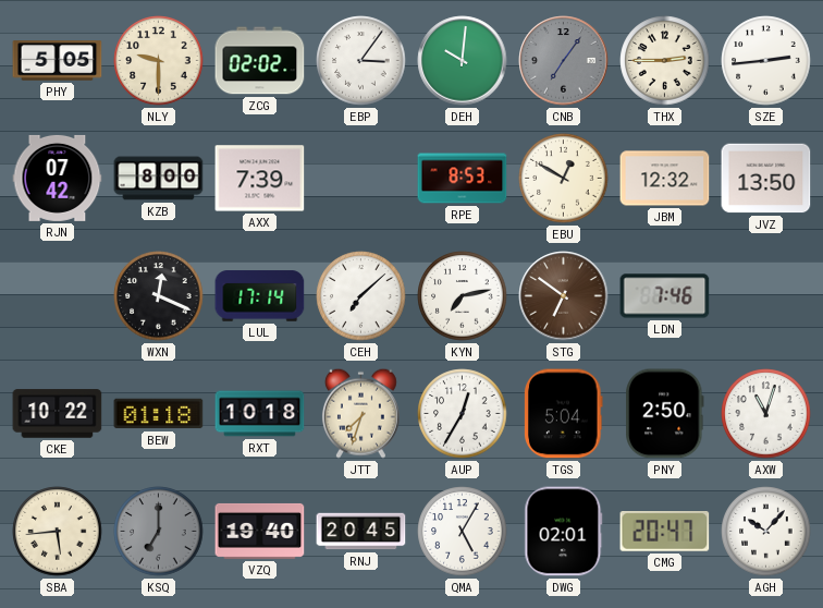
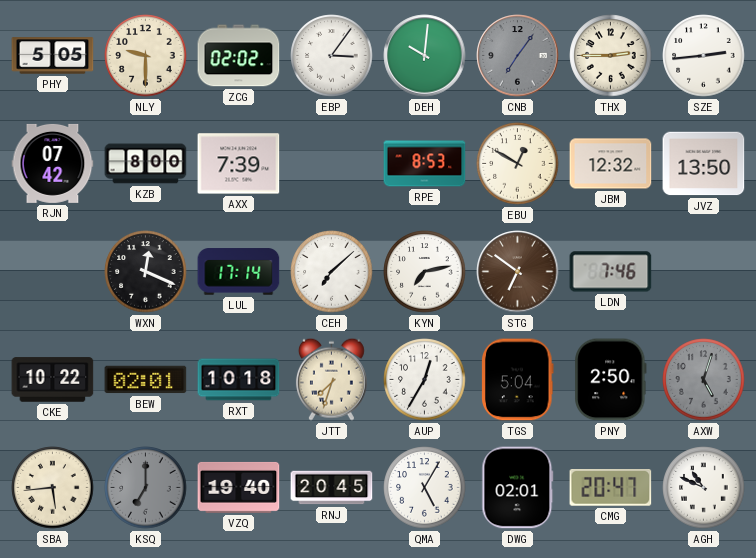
BEW: 01:18 -> 02:01 (146, 380)
AXW: 11:03 -> 5:03 (704, 380)
AXW dial: white -> grey (704, 380)
AGH: 10:07 -> 10:49 (704, 488)
